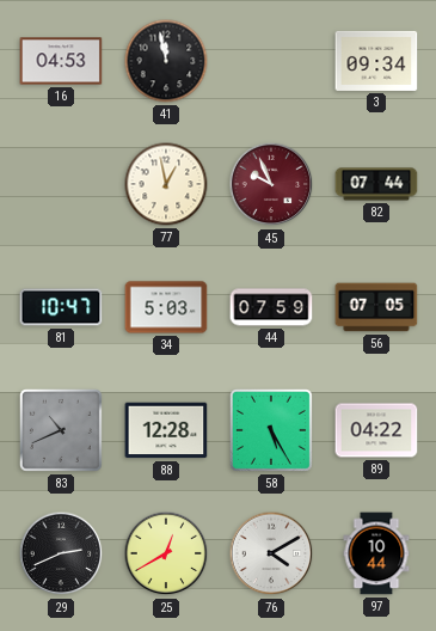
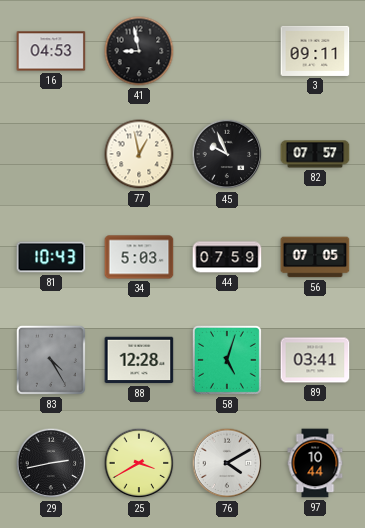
41: 11:58 -> 8:58 (139, 51)
3: 09:34 -> 09:11 (315, 51)
45 dial: burgundy -> black (227, 154)
82: 07:44 -> 07:57 (315, 154)
81: 10:47 -> 10:43 (51, 257)
83: 10:41 -> 4:25 (51, 360)
58: 5:25 -> 5:03 (227, 360)
89: 04:22 -> 03:41 (315, 360)
29: 2:41 -> 2:43 (51, 463)
25: 12:40 -> 3:40 (139, 463)
